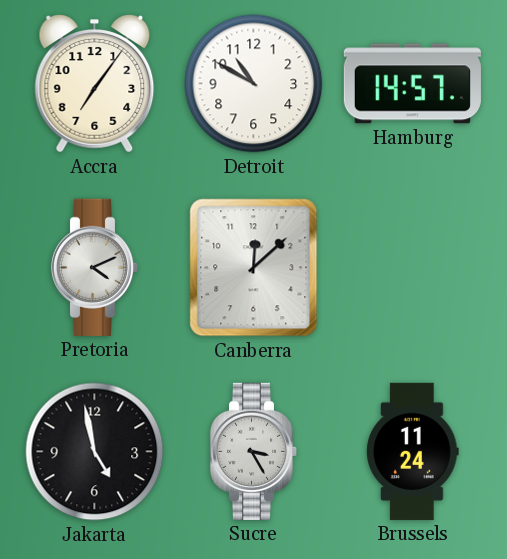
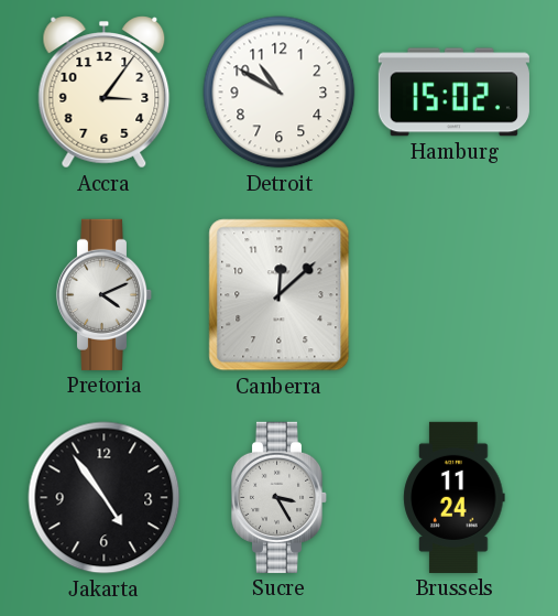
Accra: 7:06 -> 3:06 (105, 93)
Hamburg: 14:57 -> 15:02 (453, 93)
Jakarta: 4:58 -> 4:54 (105, 498)
